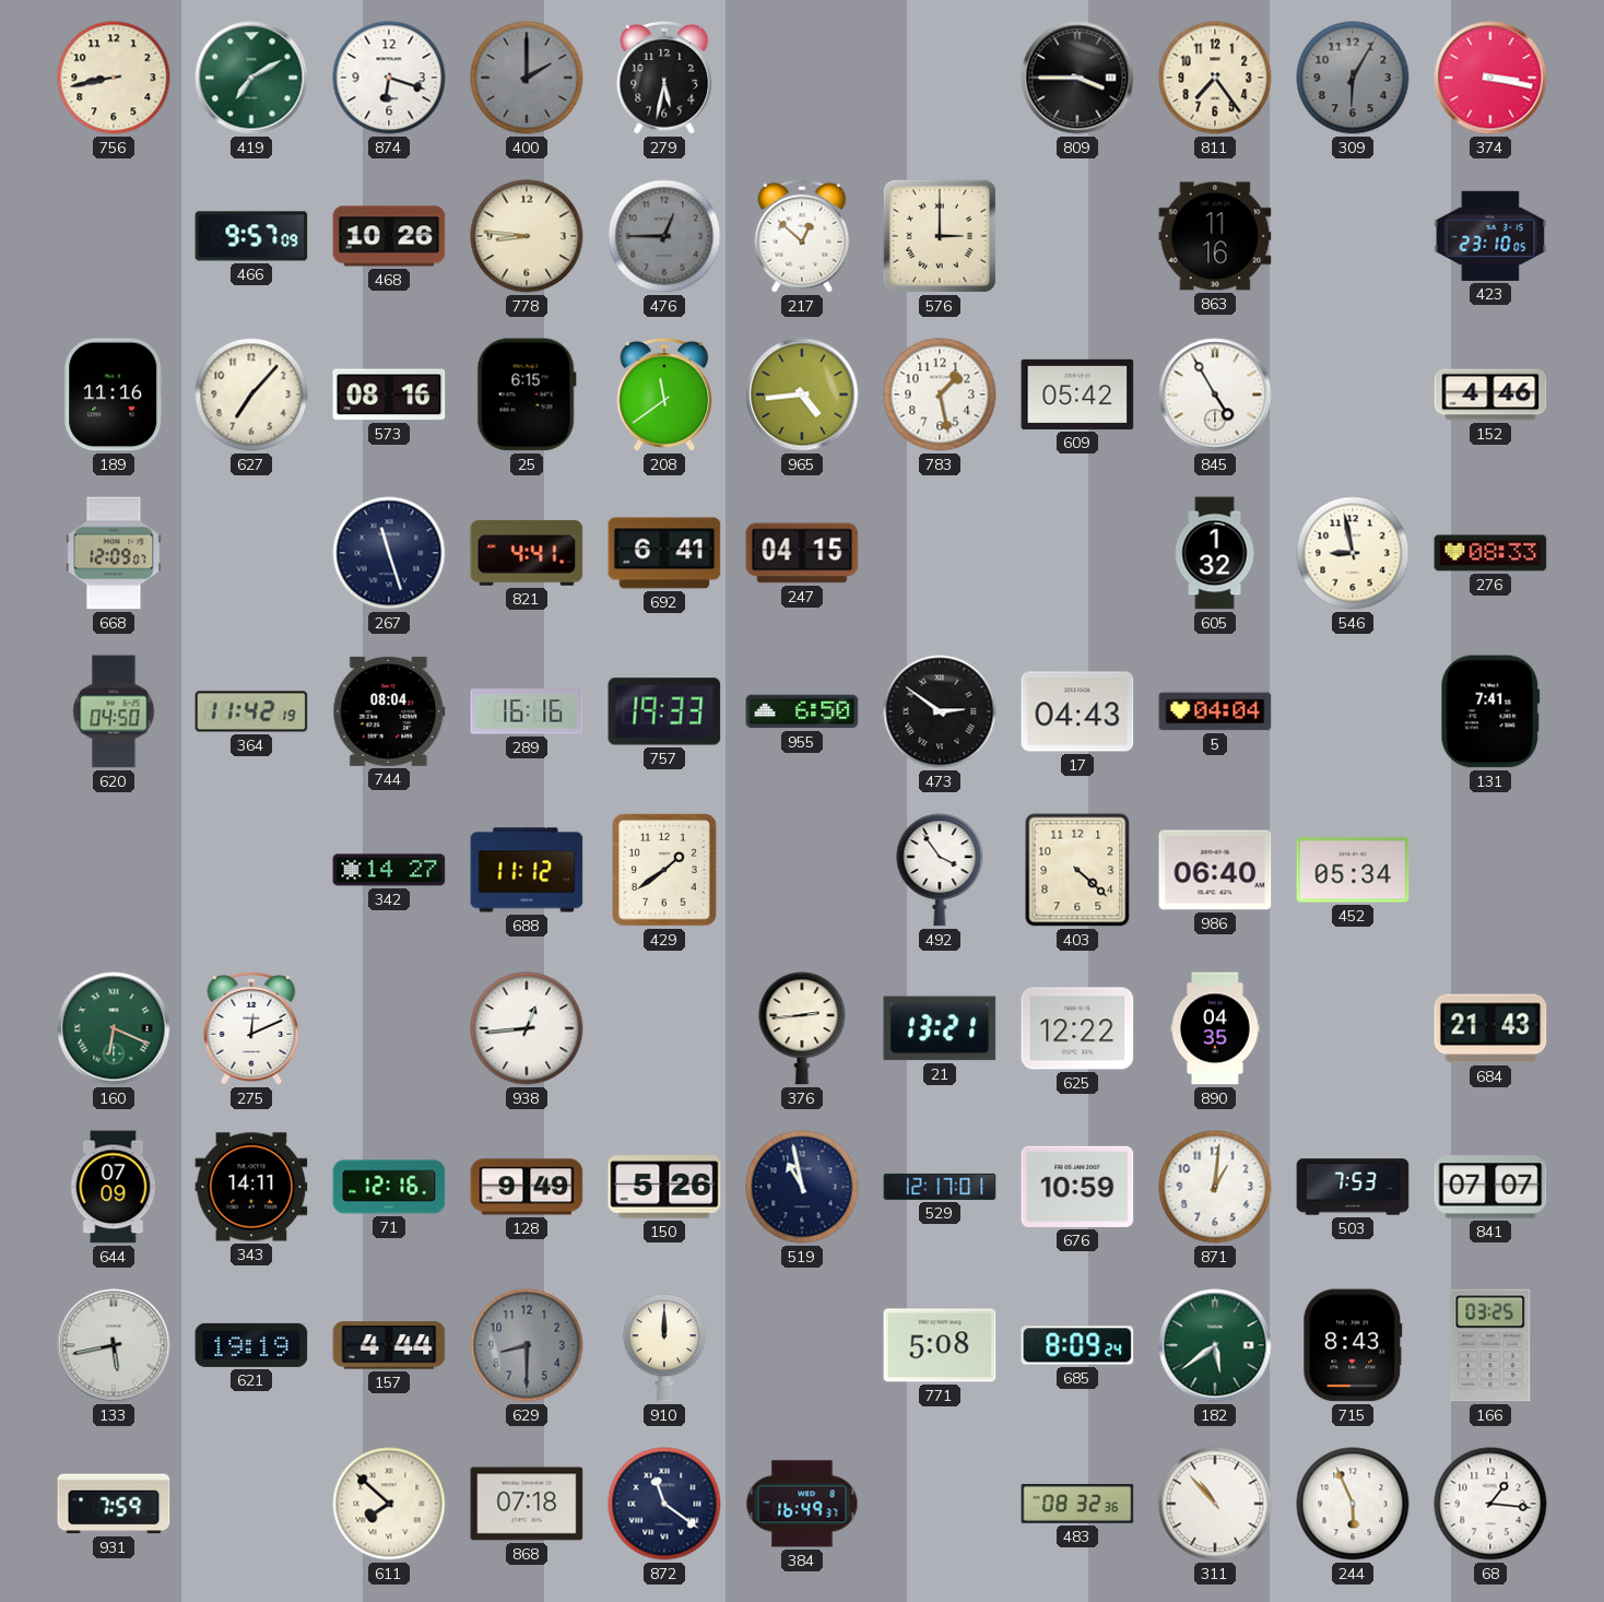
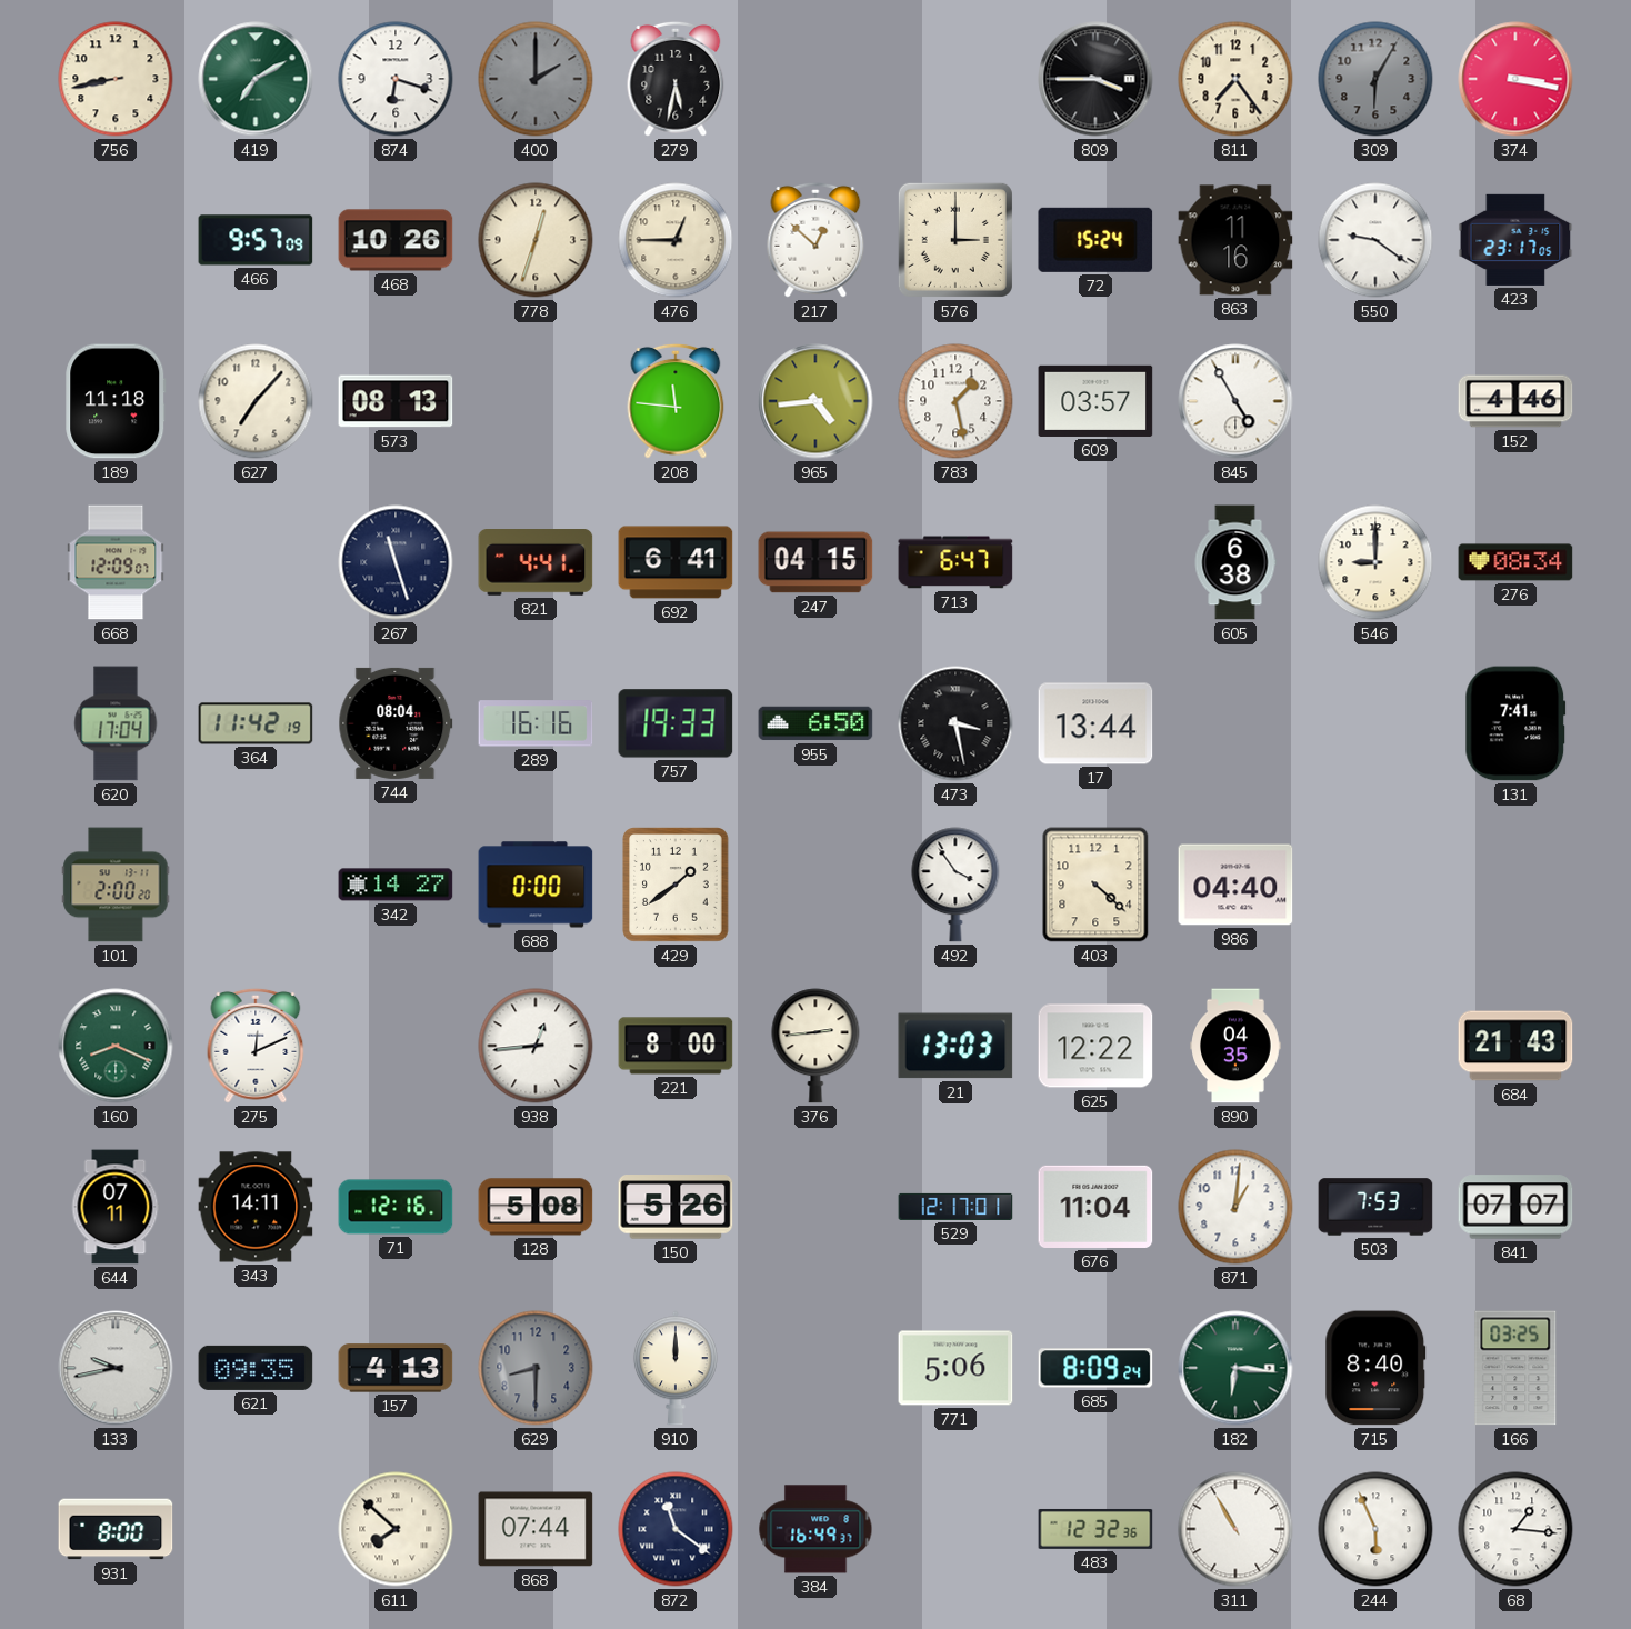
778: 8:46 -> 12:33 (536, 240)
476 dial: grey -> cream (676, 240)
72: none -> 15:24 (1095, 240)
550: none -> 9:21 (1375, 240)
423: 23:10 -> 23:17 (1515, 240)
189: 11:16 -> 11:18 (116, 401)
573: 08:16 -> 08:13 (396, 401)
25: 6:15 -> none (527, 394)
208: 11:39 -> 11:46 (676, 401)
609: 05:42 -> 03:57 (1095, 401)
713: none -> 6:47 (955, 562)
605: 1:32 -> 6:38 (1235, 562)
546: 8:58 -> 9:00 (1375, 562)
276: 08:33 -> 08:34 (1515, 562)
620: 04:50 -> 17:04 (116, 723)
473: 2:51 -> 3:28 (955, 723)
17: 04:43 -> 13:44 (1095, 723)
5: 04:04 -> none (1215, 711)
101: none -> 2:00 (116, 885)
688: 11:12 -> 0:00 (536, 885)
986: 06:40 -> 04:40 (1235, 885)
452: 05:34 -> none (1353, 870)
160: 6:19 -> 8:19 (116, 1046)
221: none -> 8:00 (676, 1046)
21: 13:21 -> 13:03 (955, 1046)
644: 07:09 -> 07:11 (116, 1207)
128: 9:49 -> 5:08 (536, 1207)
519: 10:58 -> none (802, 1187)
676: 10:59 -> 11:04 (1095, 1207)
133: 5:43 -> 9:43 (116, 1368)
621: 19:19 -> 09:35 (256, 1368)
157: 4:44 -> 4:13 (396, 1368)
771: 5:08 -> 5:06 (955, 1368)
182: 5:39 -> 6:16 (1235, 1368)
715: 8:43 -> 8:40 (1375, 1368)
931: 7:59 -> 8:00 (116, 1529)
868: 07:18 -> 07:44 (536, 1529)
483: 08:32 -> 12:32 (1095, 1529)
311: 10:53 -> 10:55 (1235, 1529)
